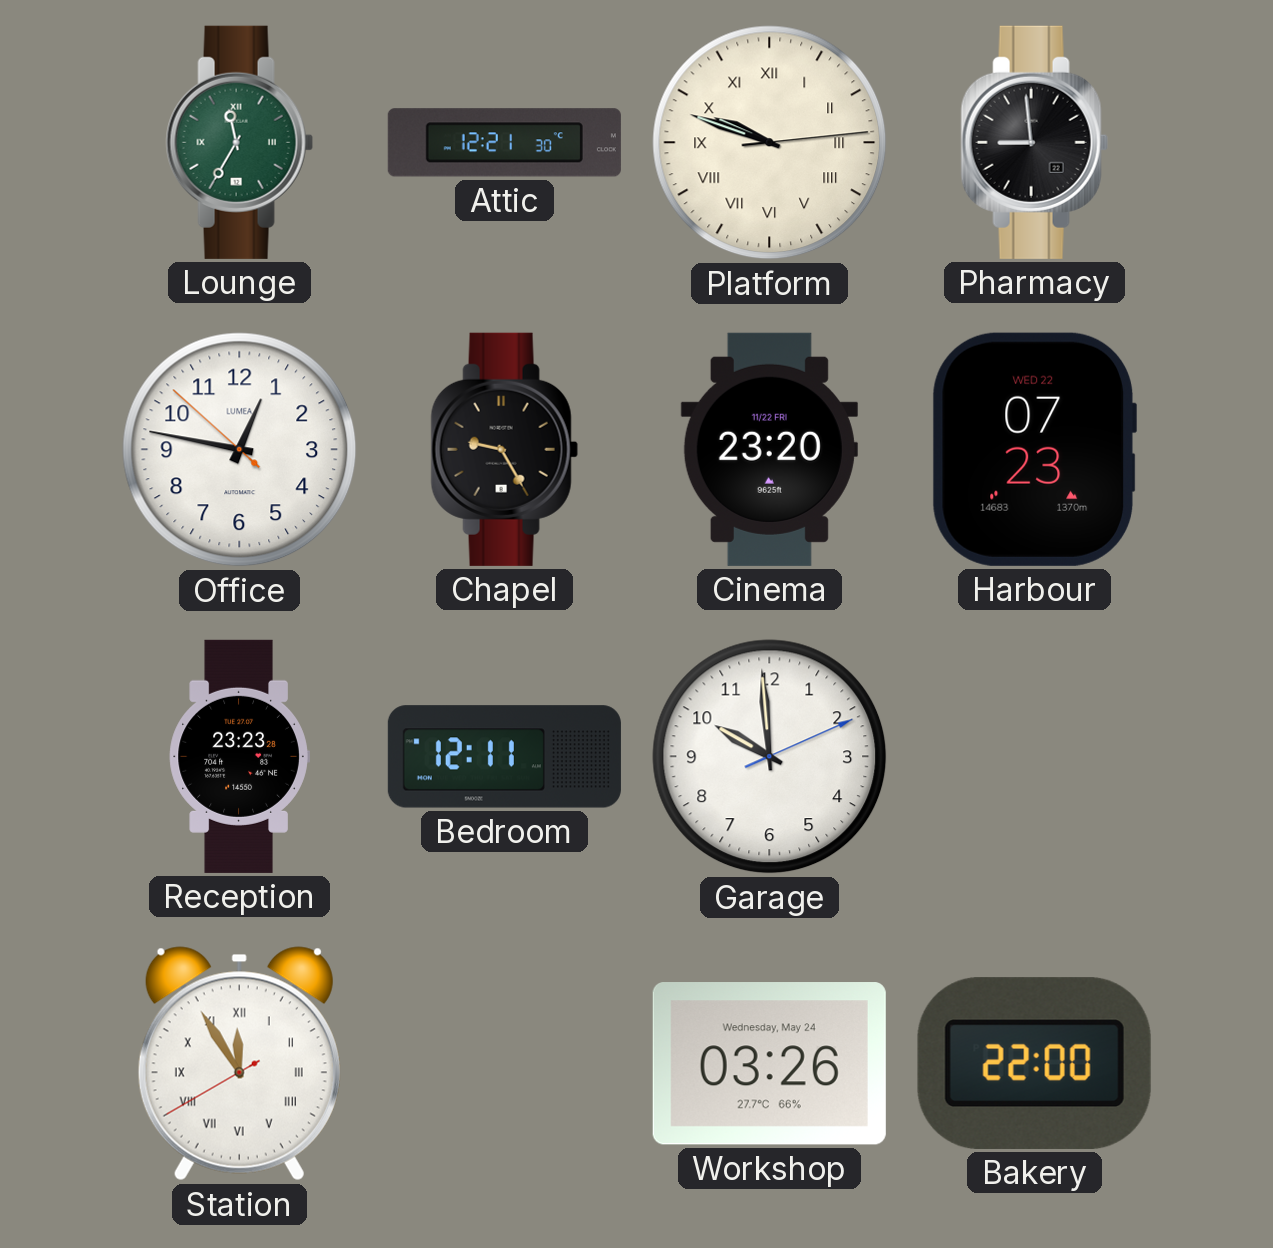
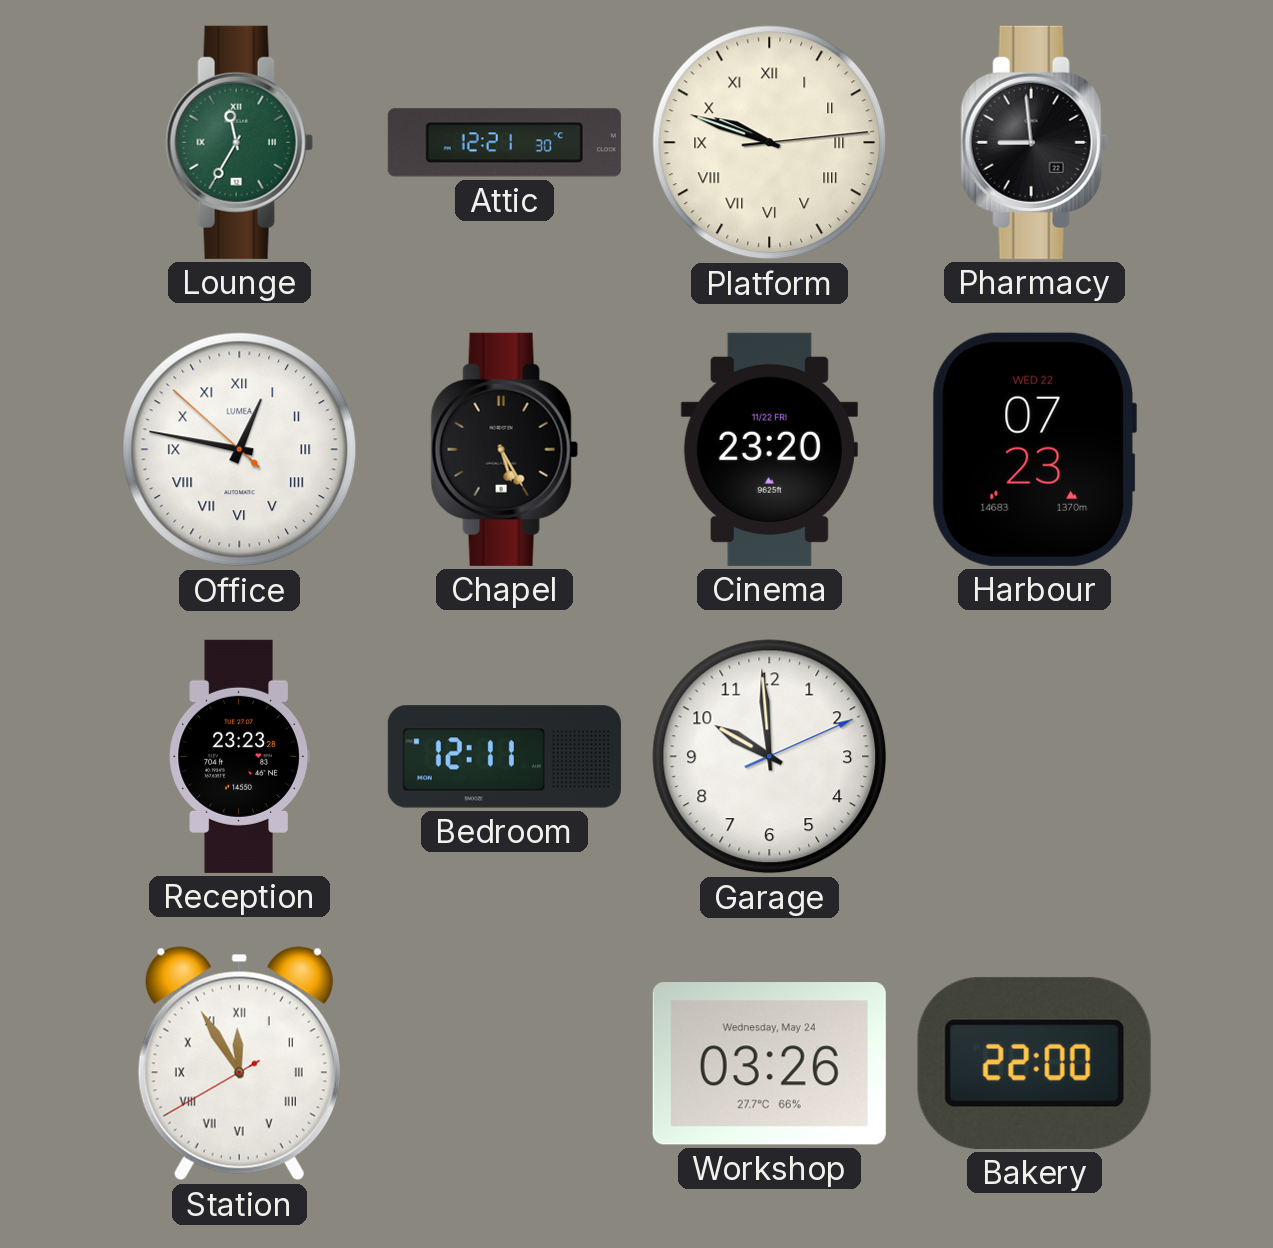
Office numerals: Arabic -> Roman (240, 450)
Chapel: 9:25 -> 5:25 (504, 449)
